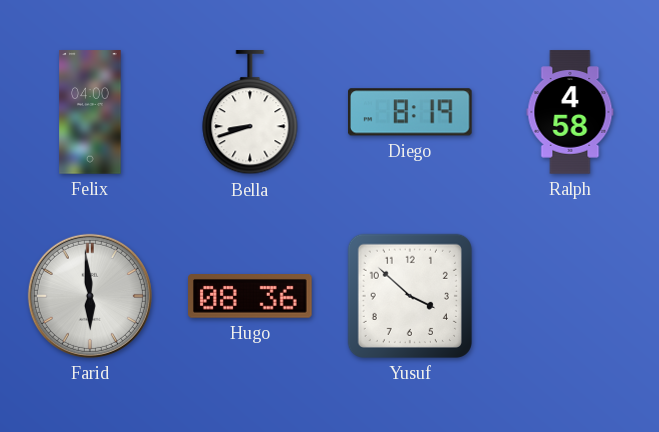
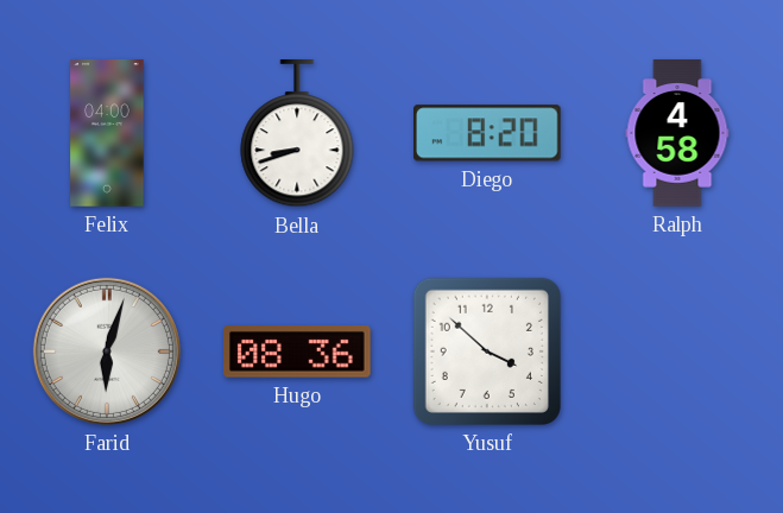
Diego: 8:19 -> 8:20 (488, 133)
Farid: 5:59 -> 6:03 (107, 351)
